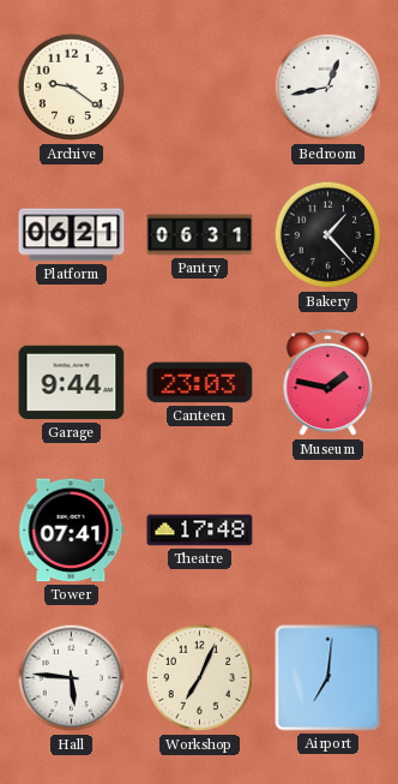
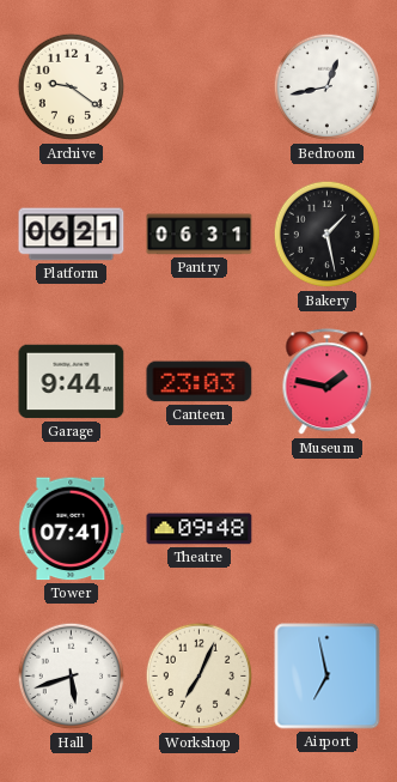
Bakery: 1:23 -> 1:28 (328, 235)
Theatre: 17:48 -> 09:48 (200, 529)
Hall: 5:46 -> 5:42 (72, 677)
Airport: 7:01 -> 6:58 (328, 677)
